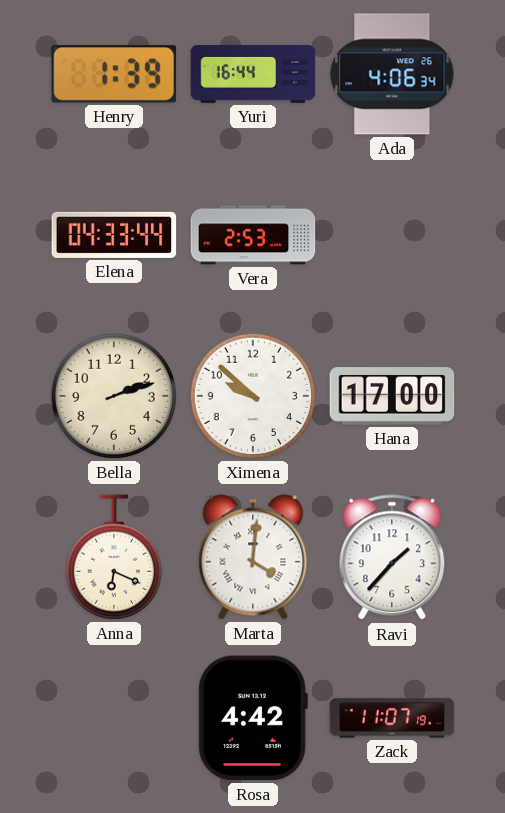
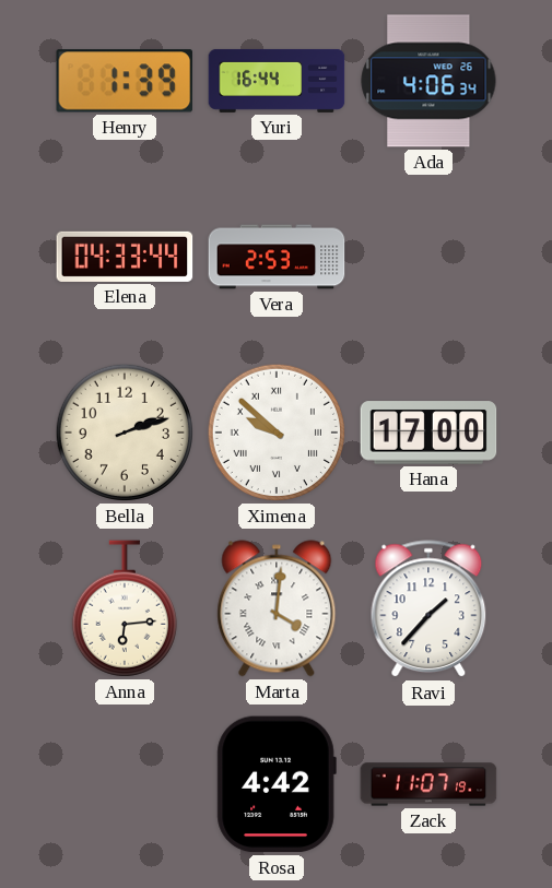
Ximena numerals: Arabic -> Roman (277, 433)
Anna: 6:19 -> 6:14 (125, 608)
